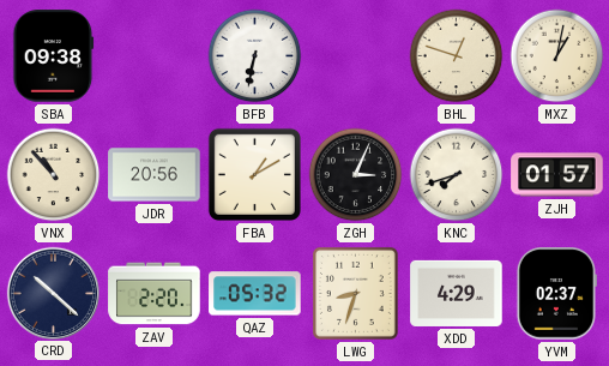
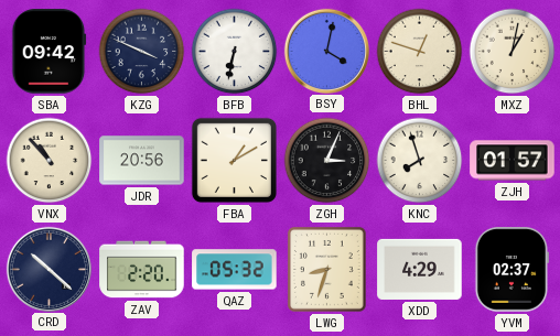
SBA: 09:38 -> 09:42 (50, 52)
KZG: none -> 3:49 (142, 52)
BSY: none -> 4:02 (326, 51)
KNC: 7:42 -> 7:57 (420, 161)
